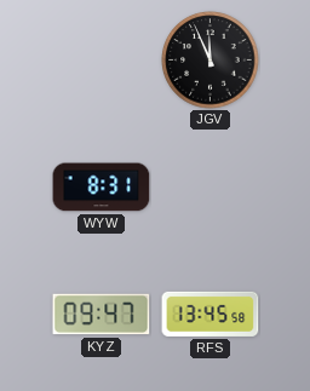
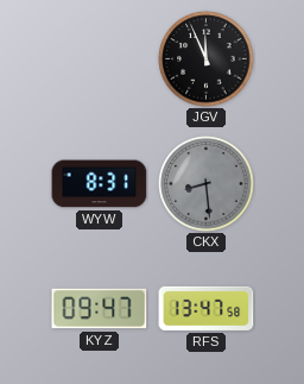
CKX: none -> 8:29 (207, 184)
RFS: 13:45 -> 13:47 (207, 308)
